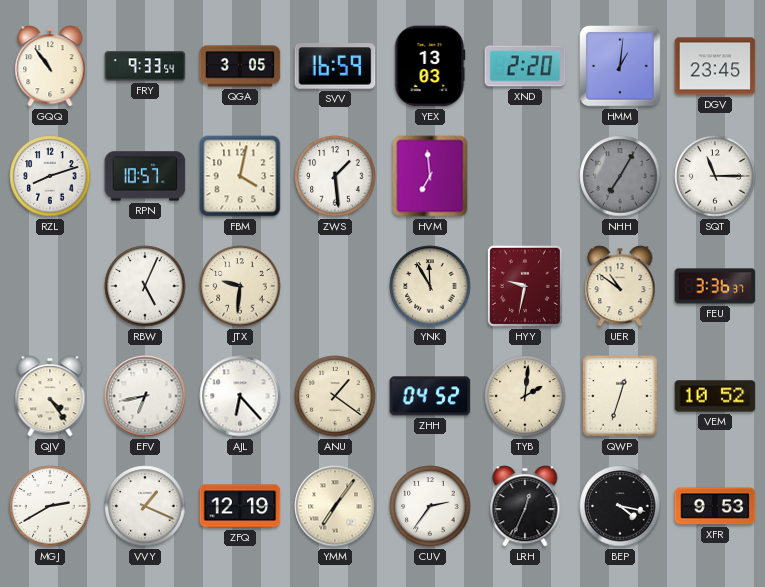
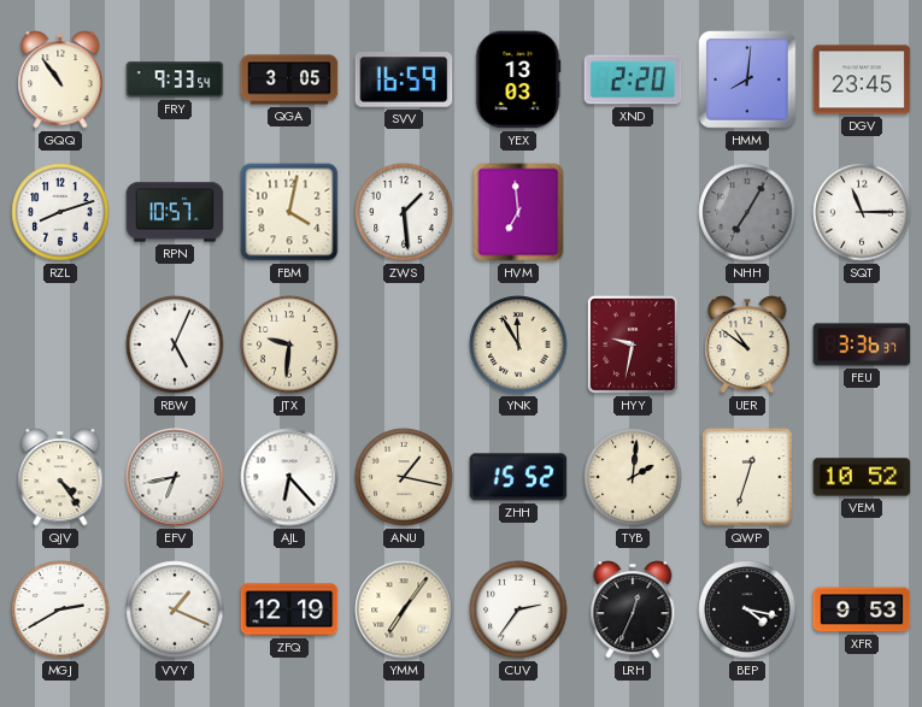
HMM: 1:01 -> 8:01 (747, 79)
ANU: 1:21 -> 1:17 (404, 477)
ZHH: 04:52 -> 15:52 (518, 477)
